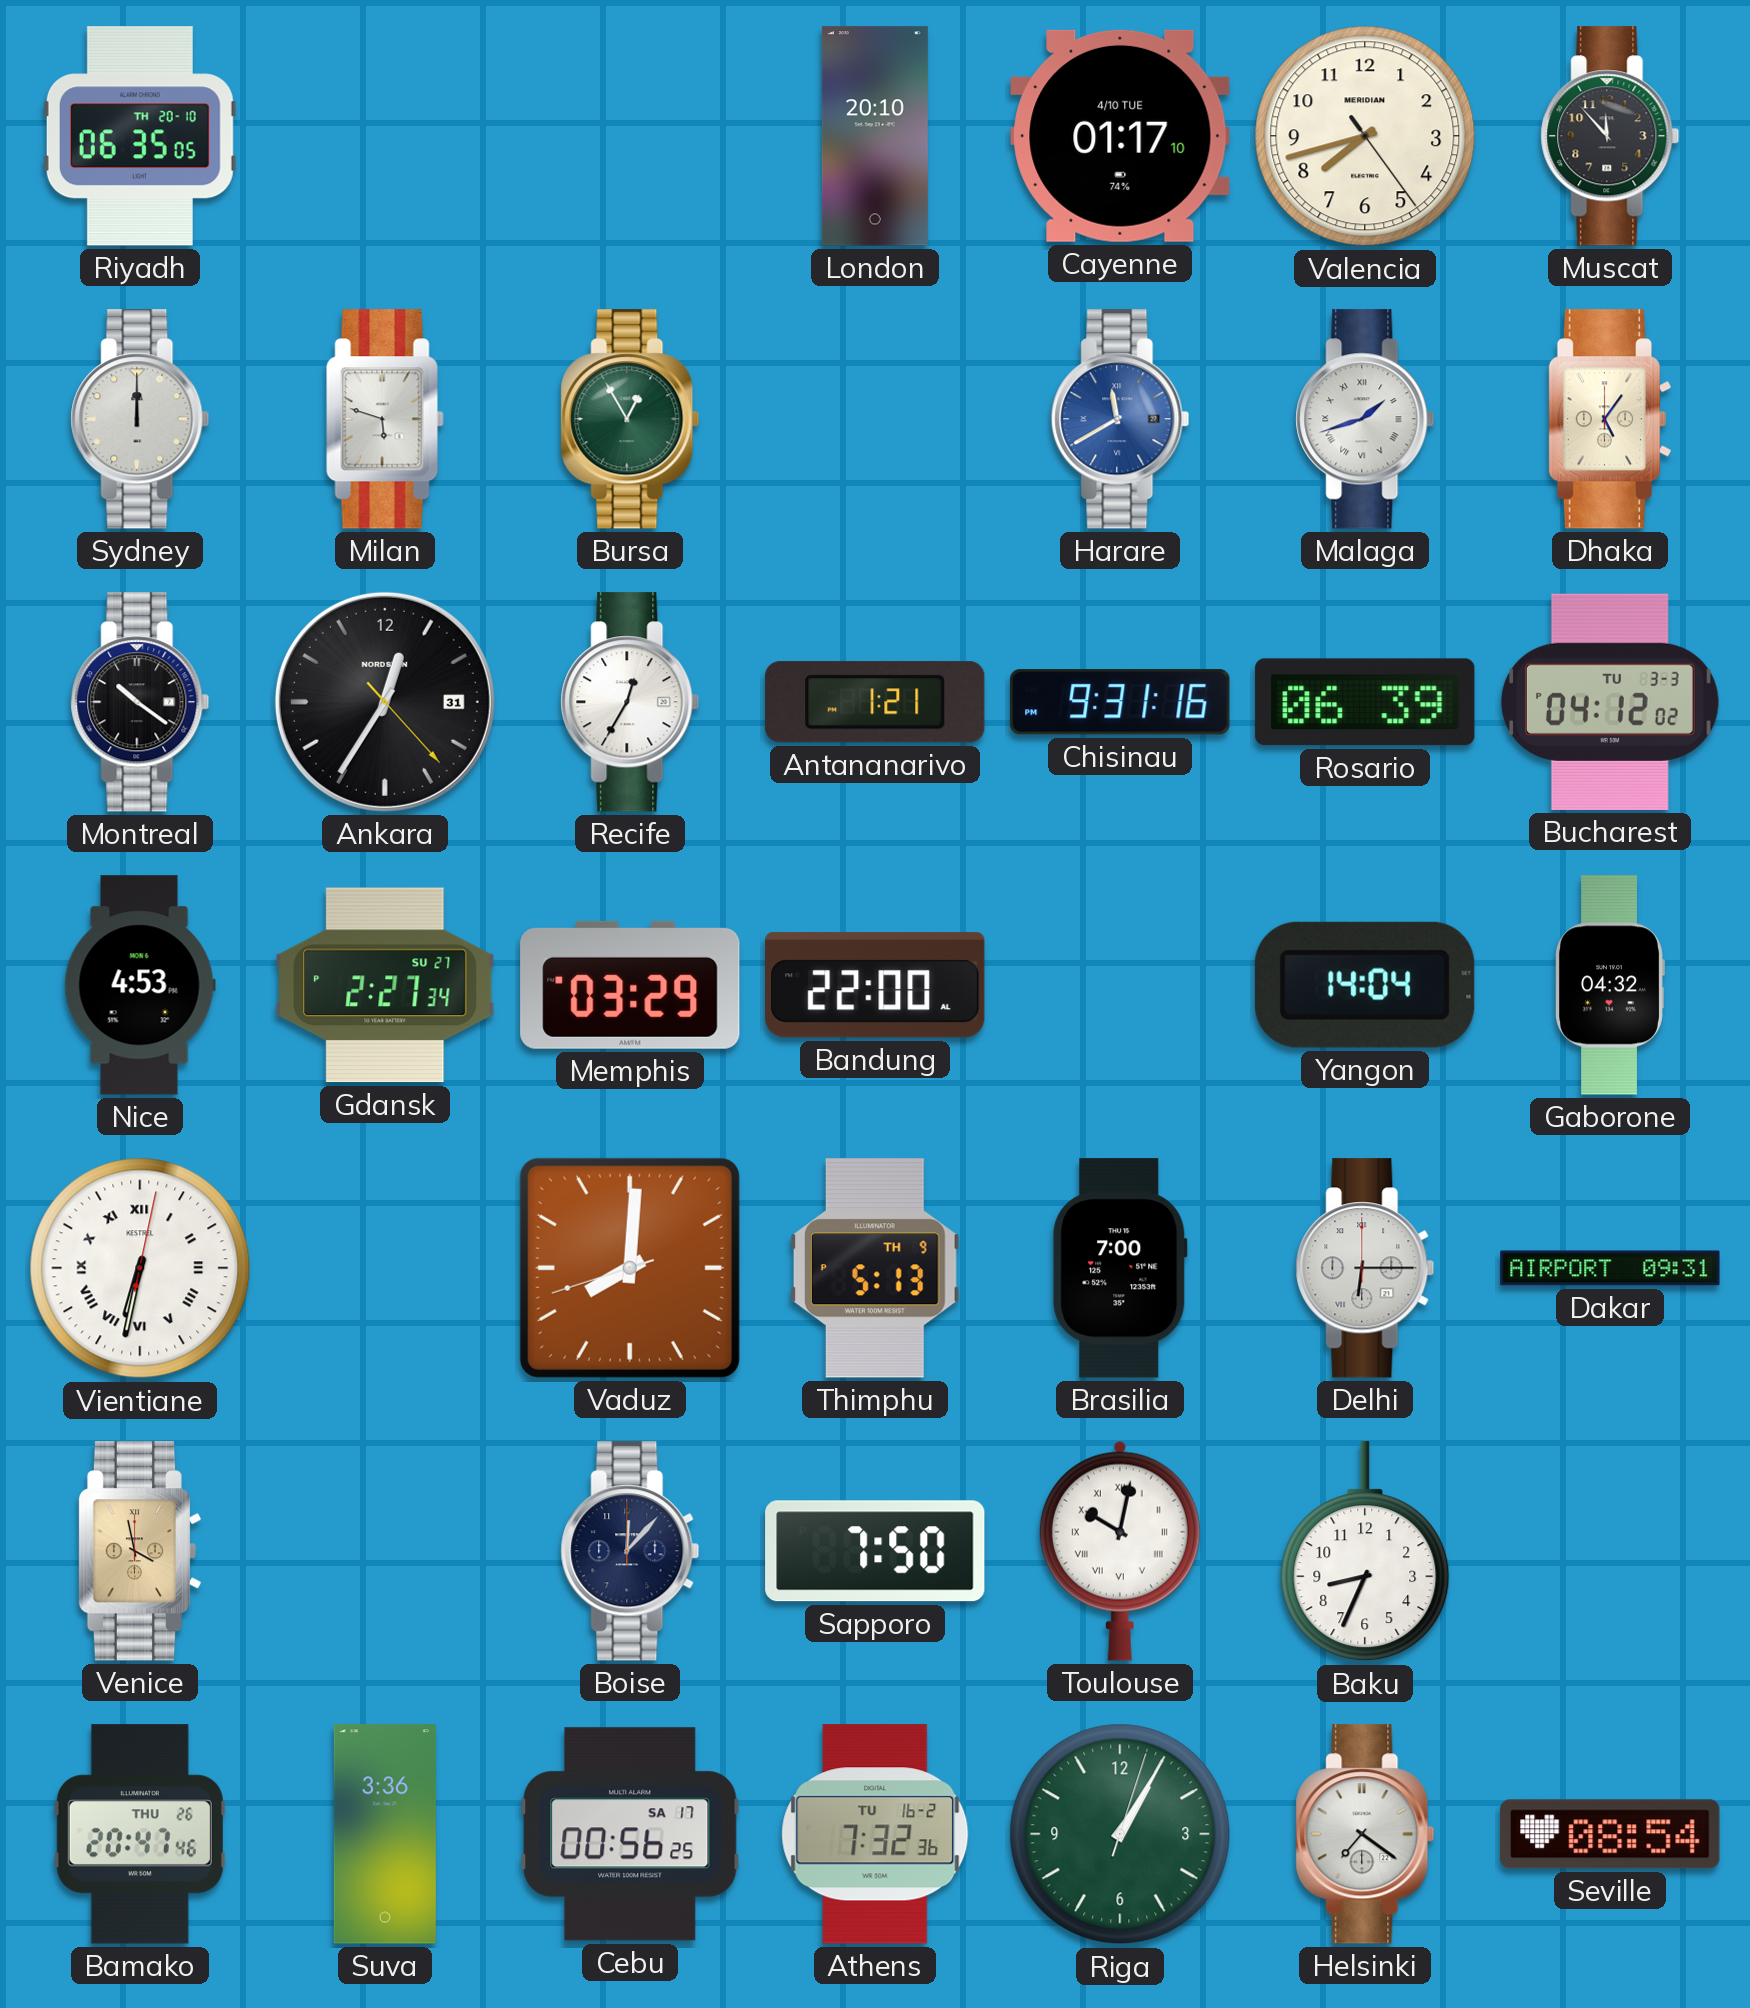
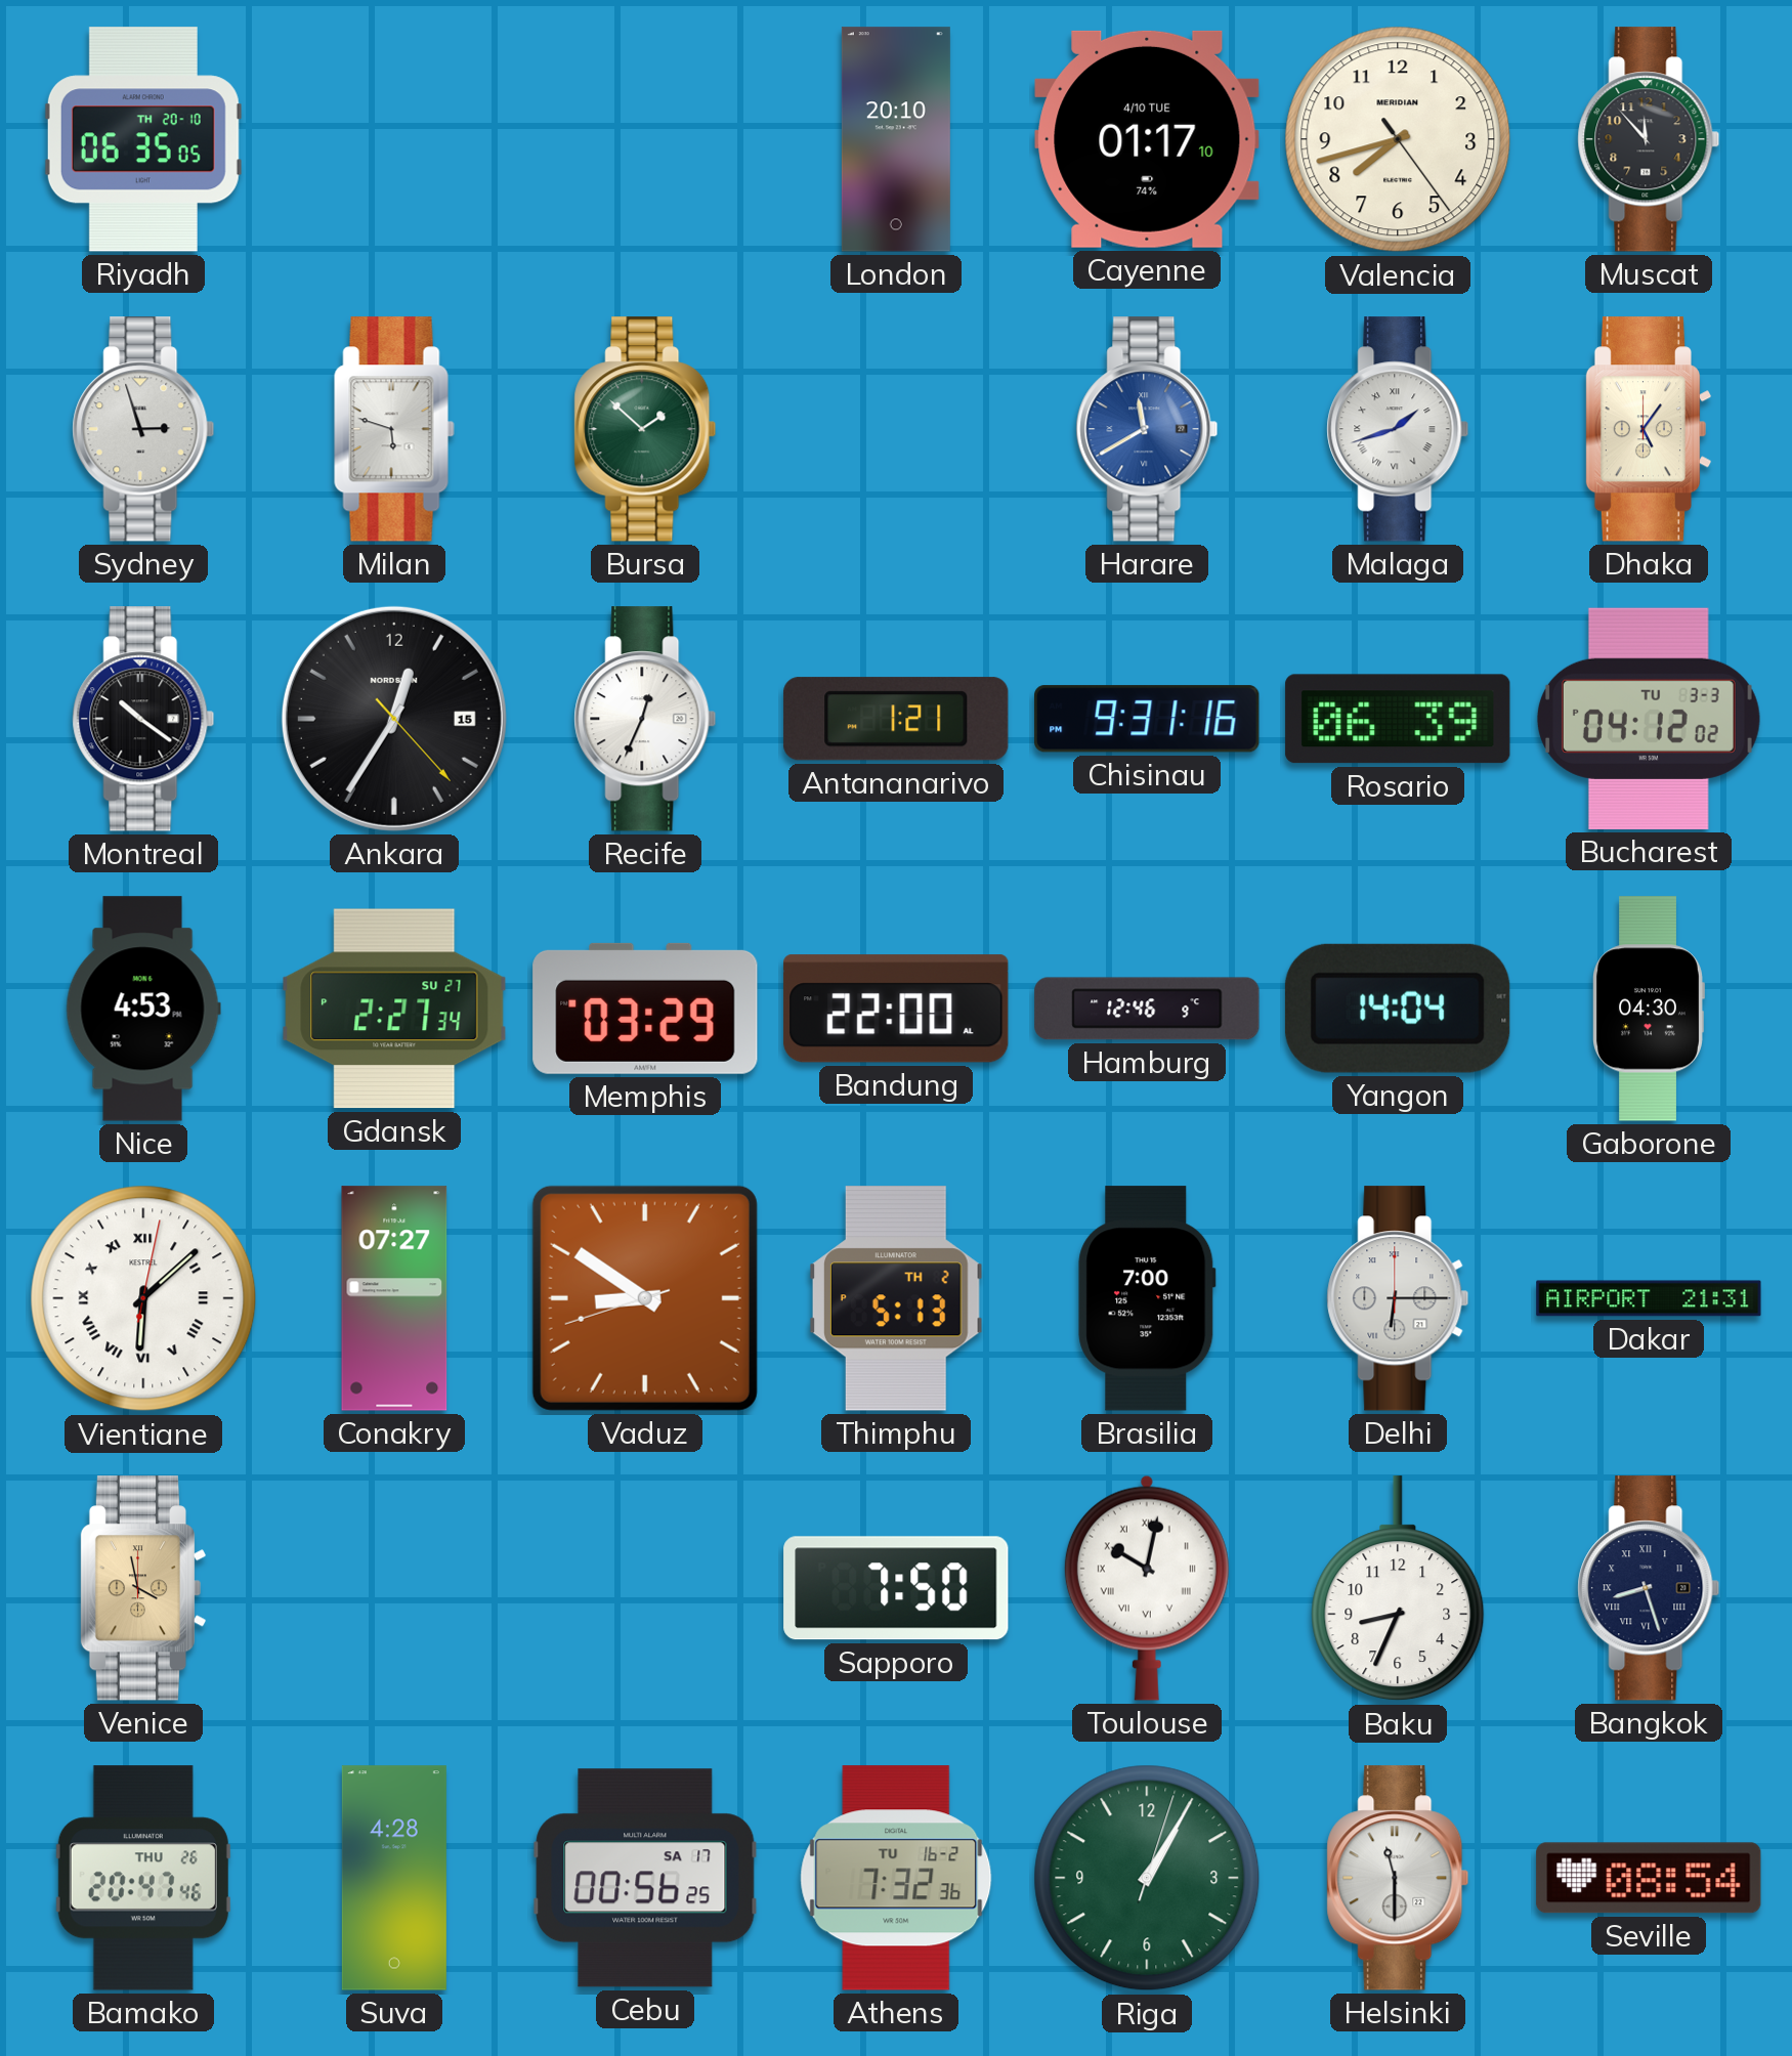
Sydney: 12:00 -> 2:57 (143, 429)
Bursa: 12:55 -> 1:52 (645, 429)
Ankara date: 31 -> 15 (394, 719)
Recife: 12:35 -> 12:34 (645, 719)
Hamburg: none -> 12:46 (1147, 1009)
Gaborone: 04:32 -> 04:30 (1649, 1009)
Vientiane: 6:32 -> 6:08 (143, 1298)
Conakry: none -> 07:27 (394, 1298)
Vaduz: 8:00 -> 8:50 (645, 1298)
Thimphu date: TH 9 -> TH 2 (896, 1298)
Dakar: 09:31 -> 21:31 (1649, 1298)
Boise: 12:07 -> none (630, 1551)
Bangkok: none -> 8:27 (1649, 1588)
Suva: 3:36 -> 4:28 (394, 1878)
Helsinki: 7:21 -> 11:30 (1398, 1878)
